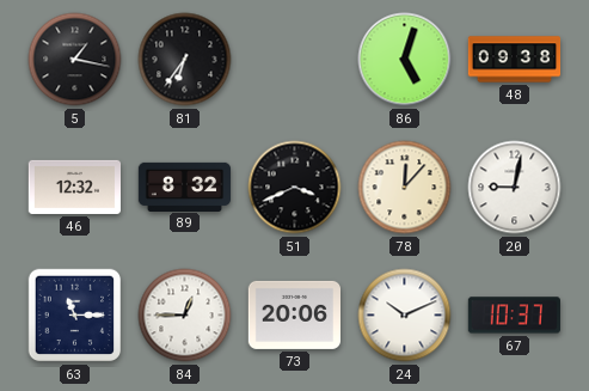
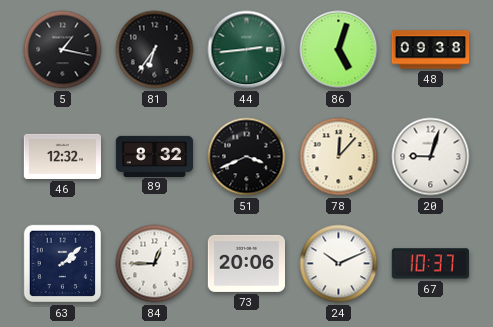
44: none -> 2:44 (247, 50)
20: 9:02 -> 9:03 (431, 157)
63: 11:15 -> 2:08 (63, 264)
